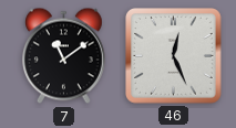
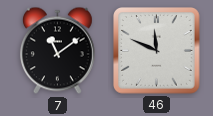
46: 12:26 -> 11:49 (157, 51)
